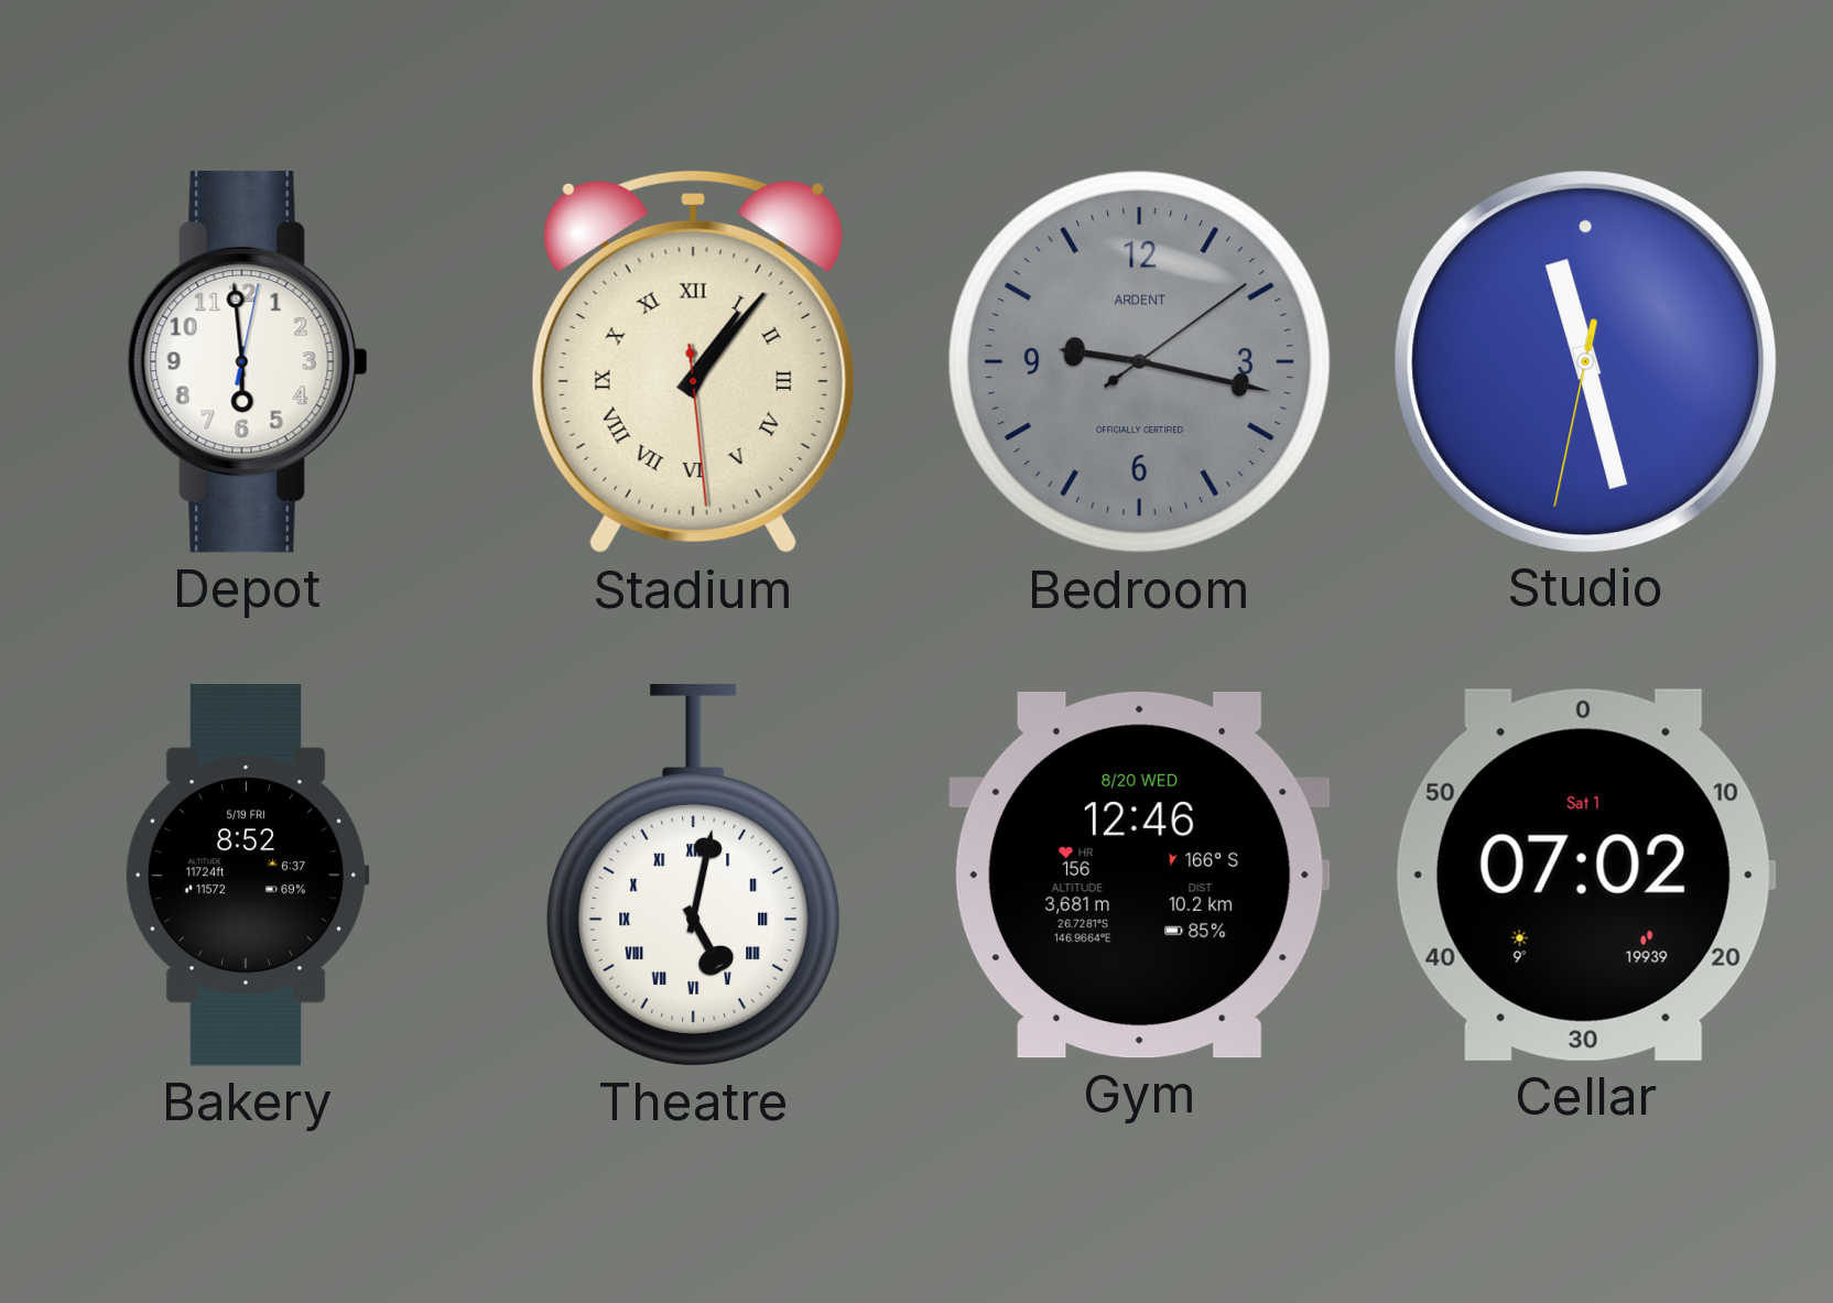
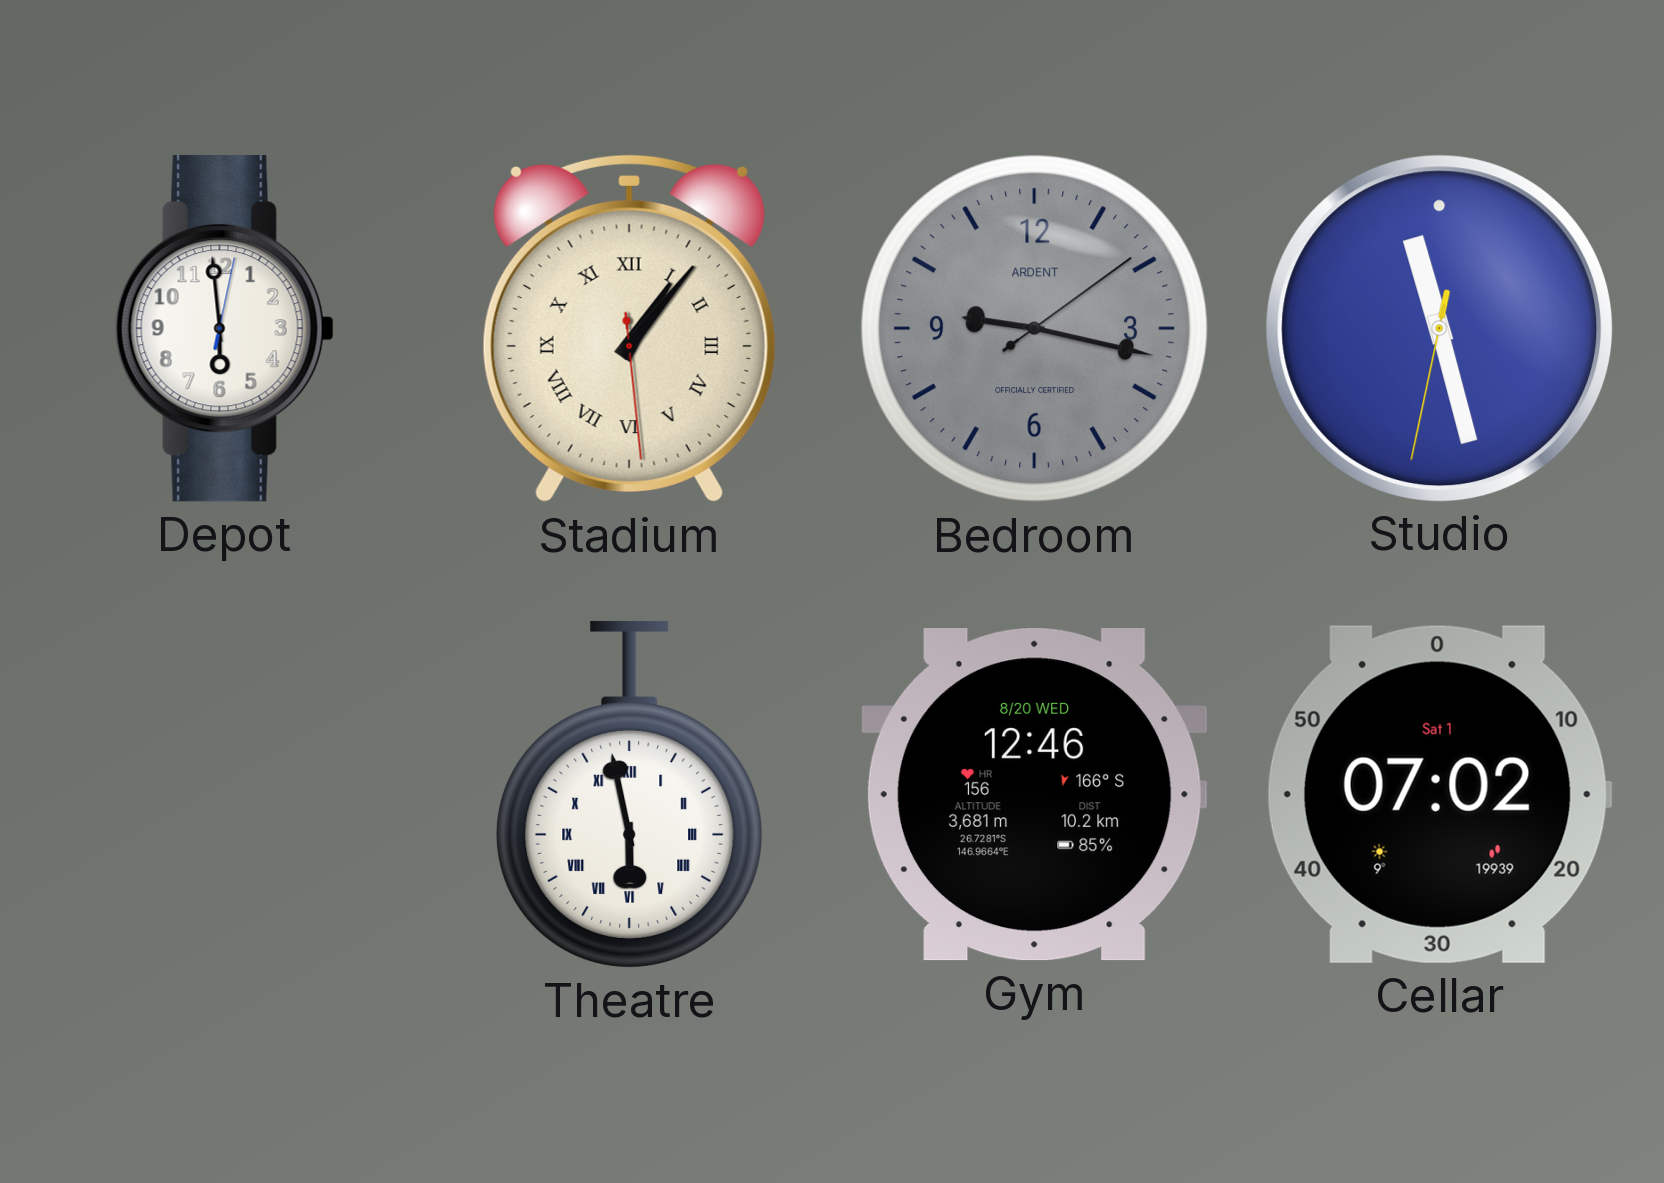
Bakery: 8:52 -> none (247, 876)
Theatre: 5:02 -> 5:58 (630, 794)
